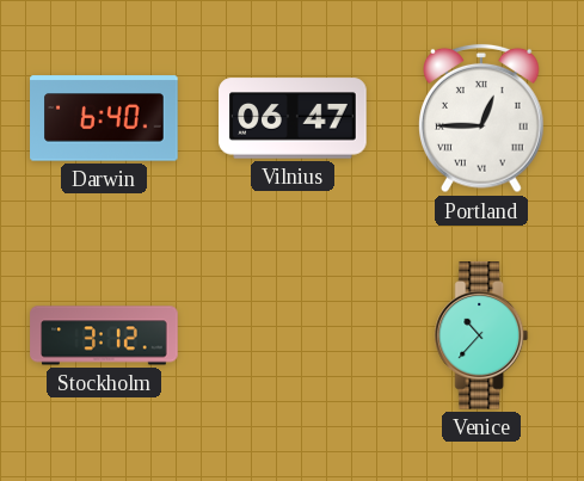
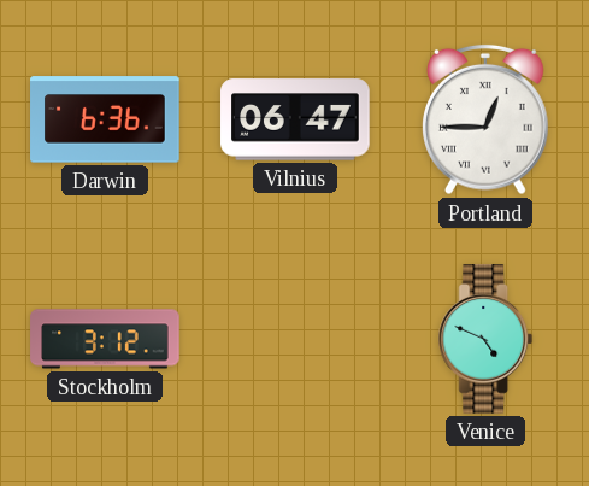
Darwin: 6:40 -> 6:36 (105, 119)
Venice: 10:37 -> 4:49 (485, 339)
